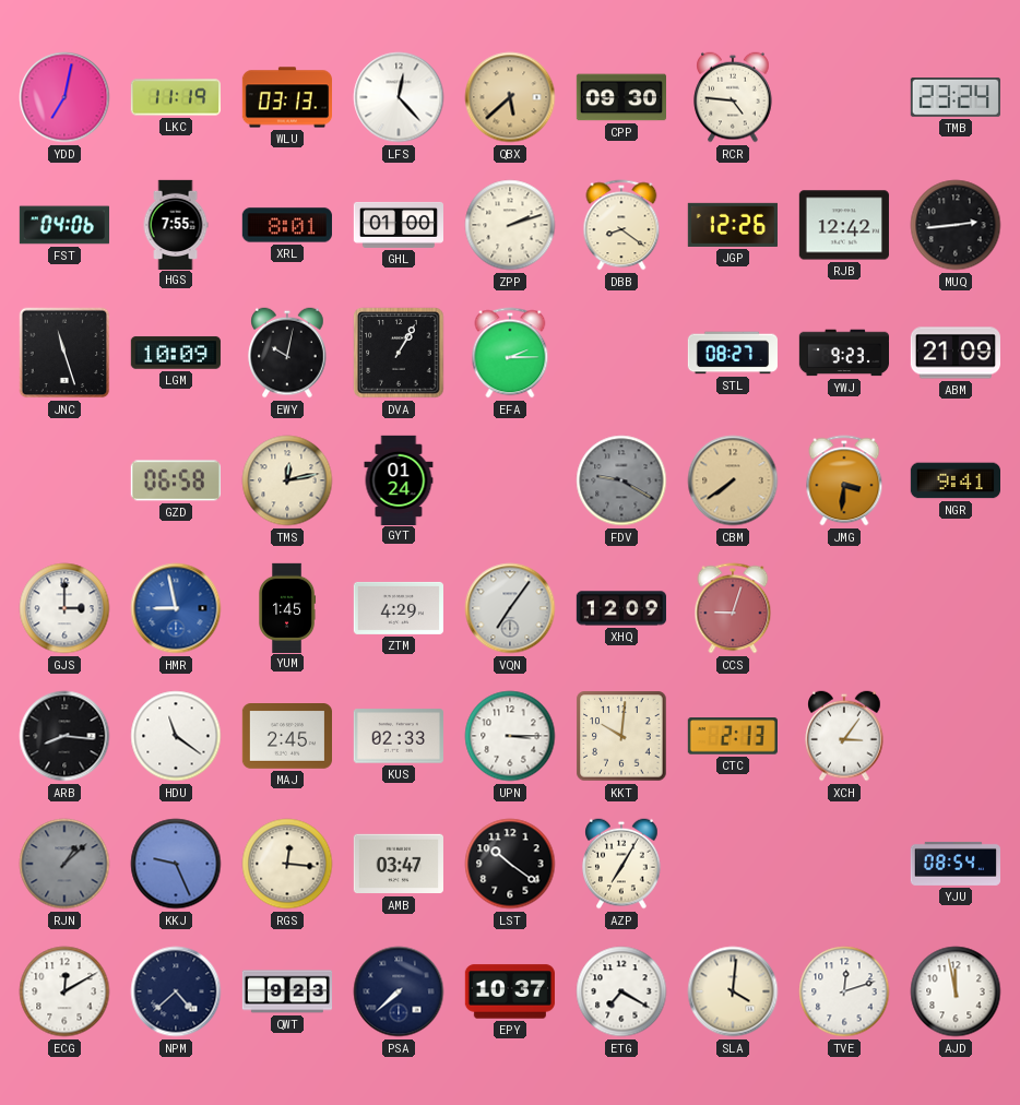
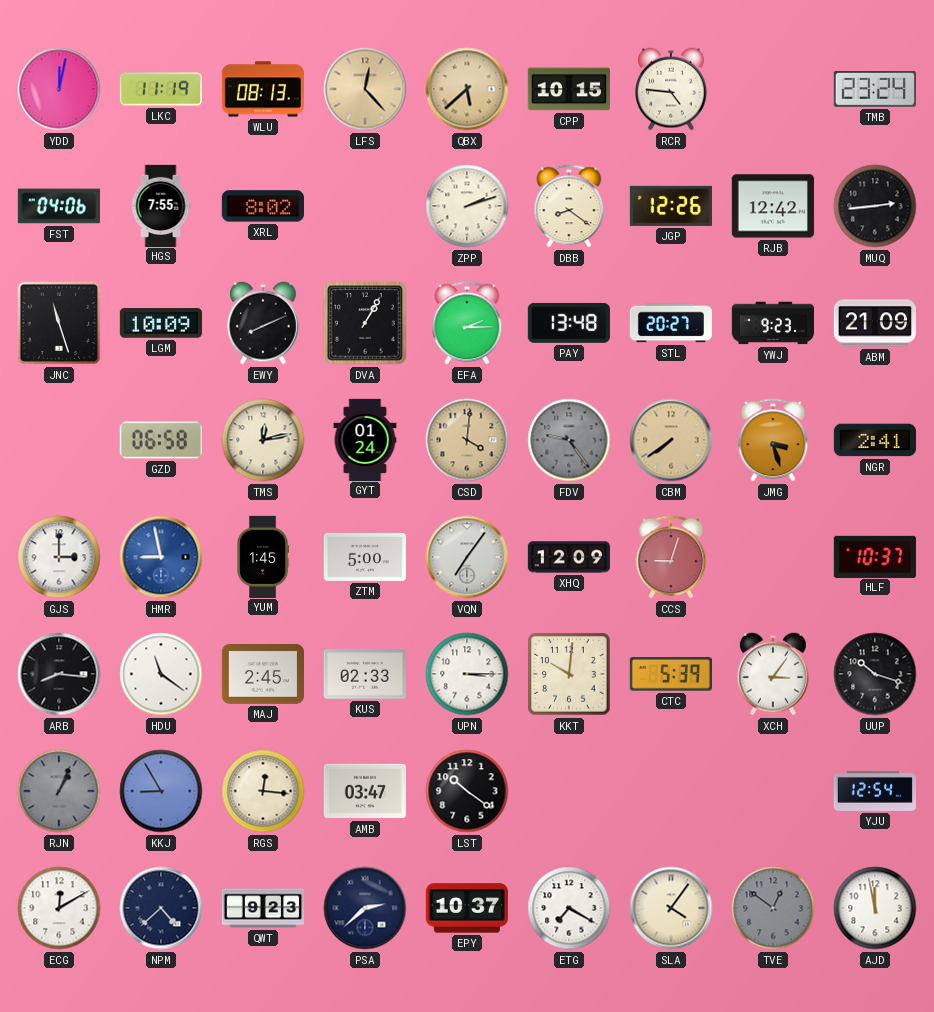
YDD: 7:02 -> 12:02 (59, 89)
WLU: 03:13 -> 08:13 (262, 89)
LFS dial: white -> champagne (365, 89)
CPP: 09:30 -> 10:15 (568, 89)
XRL: 8:01 -> 8:02 (263, 206)
GHL: 01:00 -> none (398, 225)
EWY: 10:02 -> 8:11 (263, 323)
PAY: none -> 13:48 (569, 323)
STL: 08:27 -> 20:27 (670, 323)
CSD: none -> 4:01 (467, 440)
FDV: 9:20 -> 9:24 (569, 440)
JMG: 3:31 -> 3:27 (773, 440)
NGR: 9:41 -> 2:41 (874, 440)
ZTM: 4:29 -> 5:00 (364, 557)
HLF: none -> 10:37 (875, 556)
CTC: 2:13 -> 5:39 (671, 674)
UUP: none -> 10:18 (875, 674)
RJN: 1:08 -> 1:04 (59, 791)
KKJ: 9:26 -> 8:55 (161, 791)
AZP: 7:05 -> none (621, 864)
YJU: 08:54 -> 12:54 (874, 791)
PSA: 7:38 -> 2:38 (365, 908)
SLA: 4:01 -> 4:06 (671, 908)
TVE: 12:12 -> 12:51 (773, 908)
TVE dial: white -> grey (773, 908)
